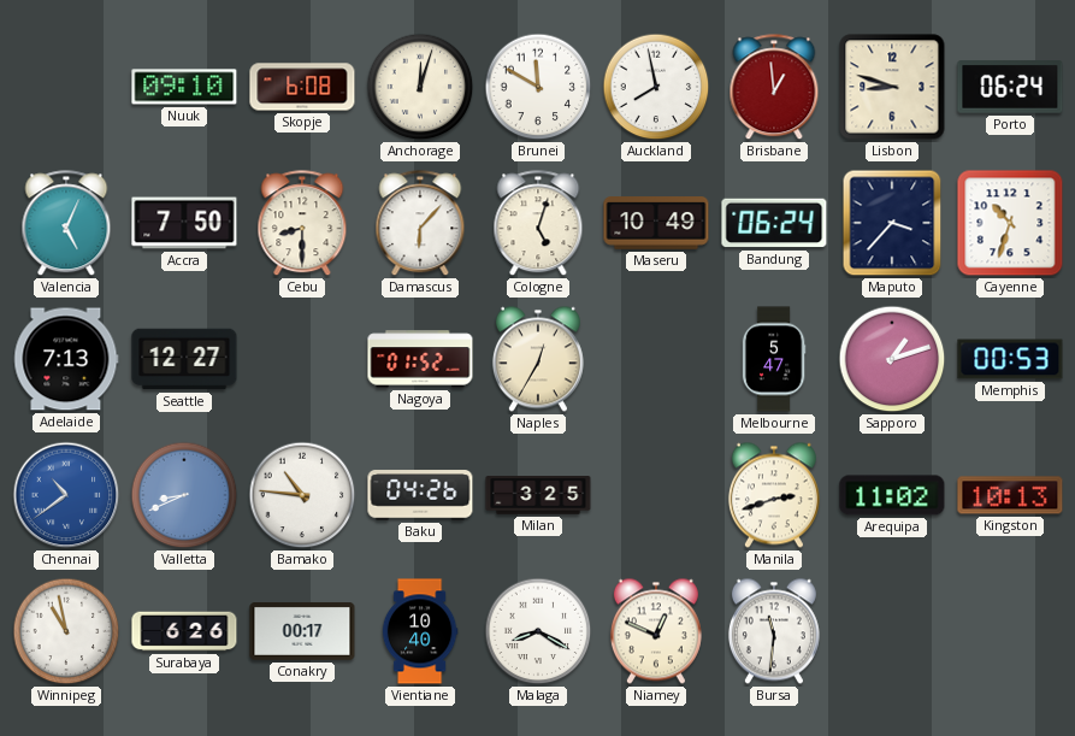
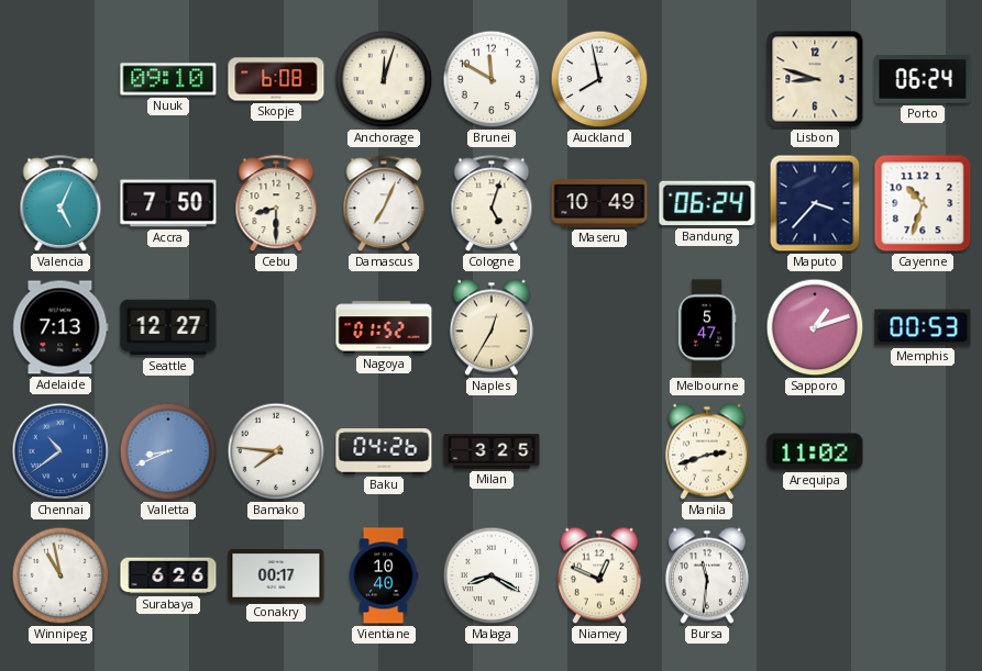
Brisbane: 12:59 -> none (774, 88)
Damascus: 6:07 -> 7:04 (384, 204)
Bamako: 10:46 -> 7:46 (276, 451)
Kingston: 10:13 -> none (1010, 495)
